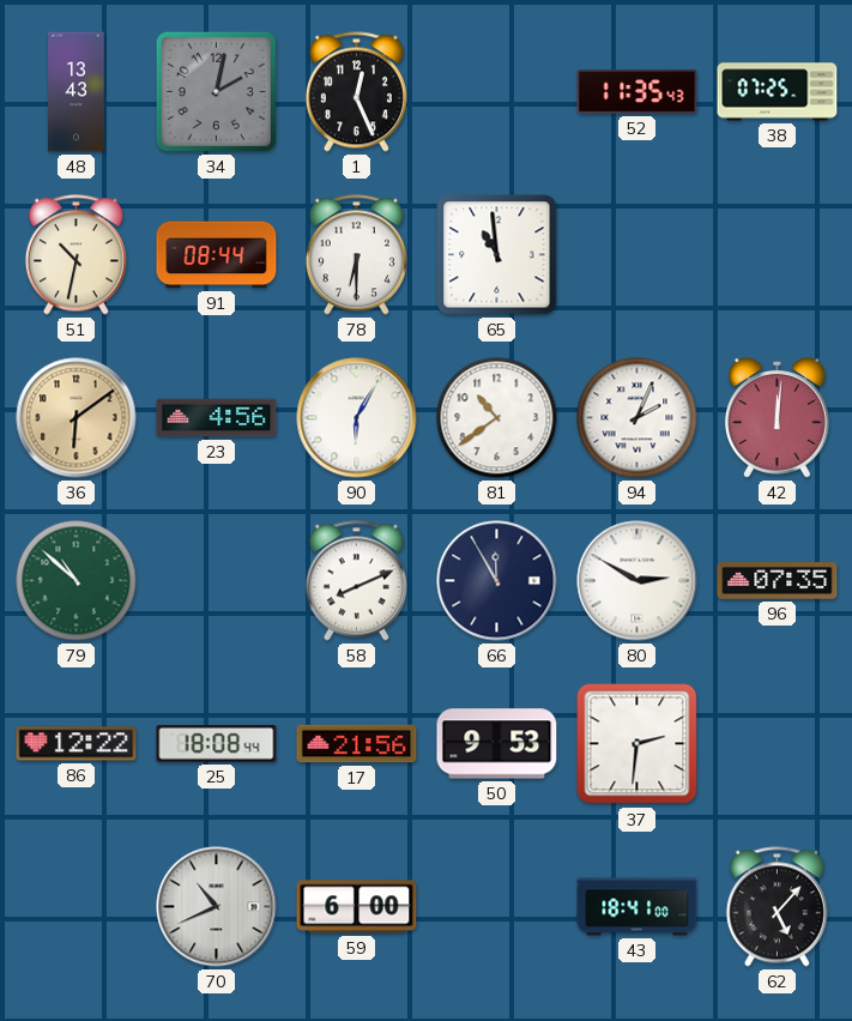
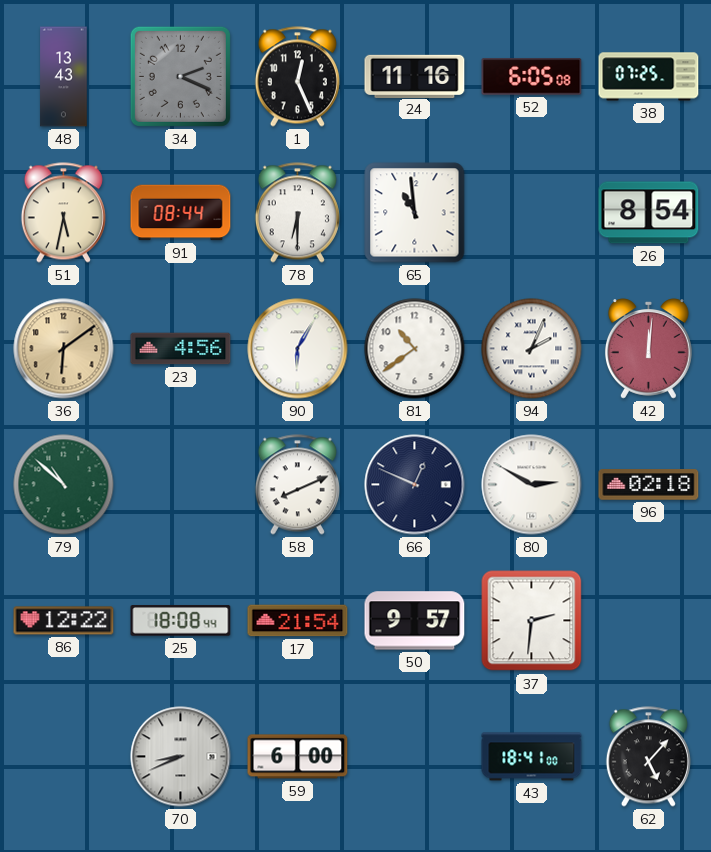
34: 2:02 -> 2:19 (180, 76)
24: none -> 11:16 (415, 76)
52: 11:35 -> 6:05 (532, 77)
51: 10:32 -> 5:32 (63, 213)
26: none -> 8:54 (649, 213)
66: 11:55 -> 12:49 (415, 485)
96: 07:35 -> 02:18 (649, 485)
17: 21:56 -> 21:54 (298, 621)
50: 9:53 -> 9:57 (415, 621)
70: 10:41 -> 8:41 (181, 757)
